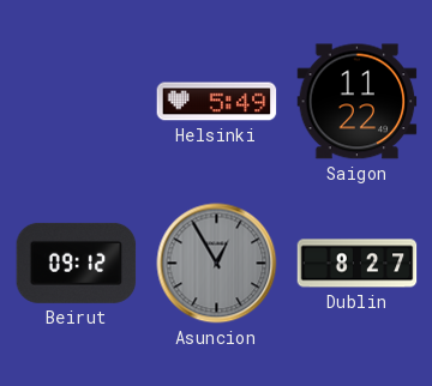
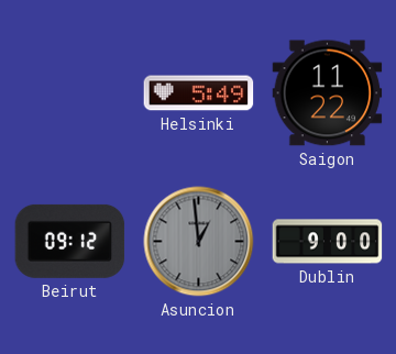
Asuncion: 12:55 -> 12:59 (199, 242)
Dublin: 8:27 -> 9:00 (328, 242)
